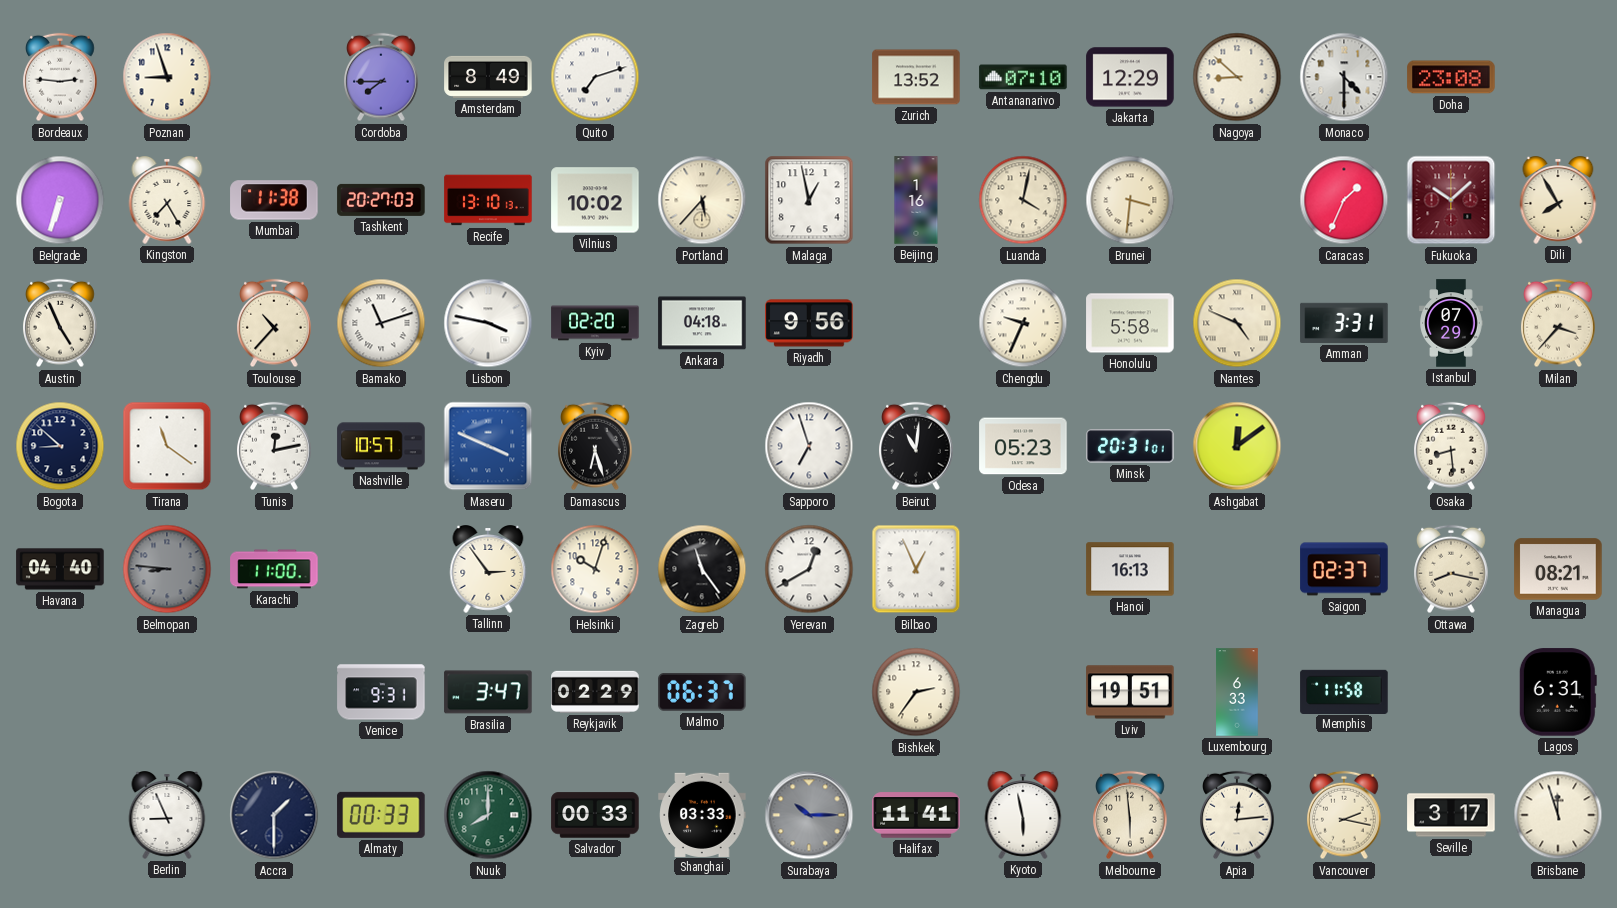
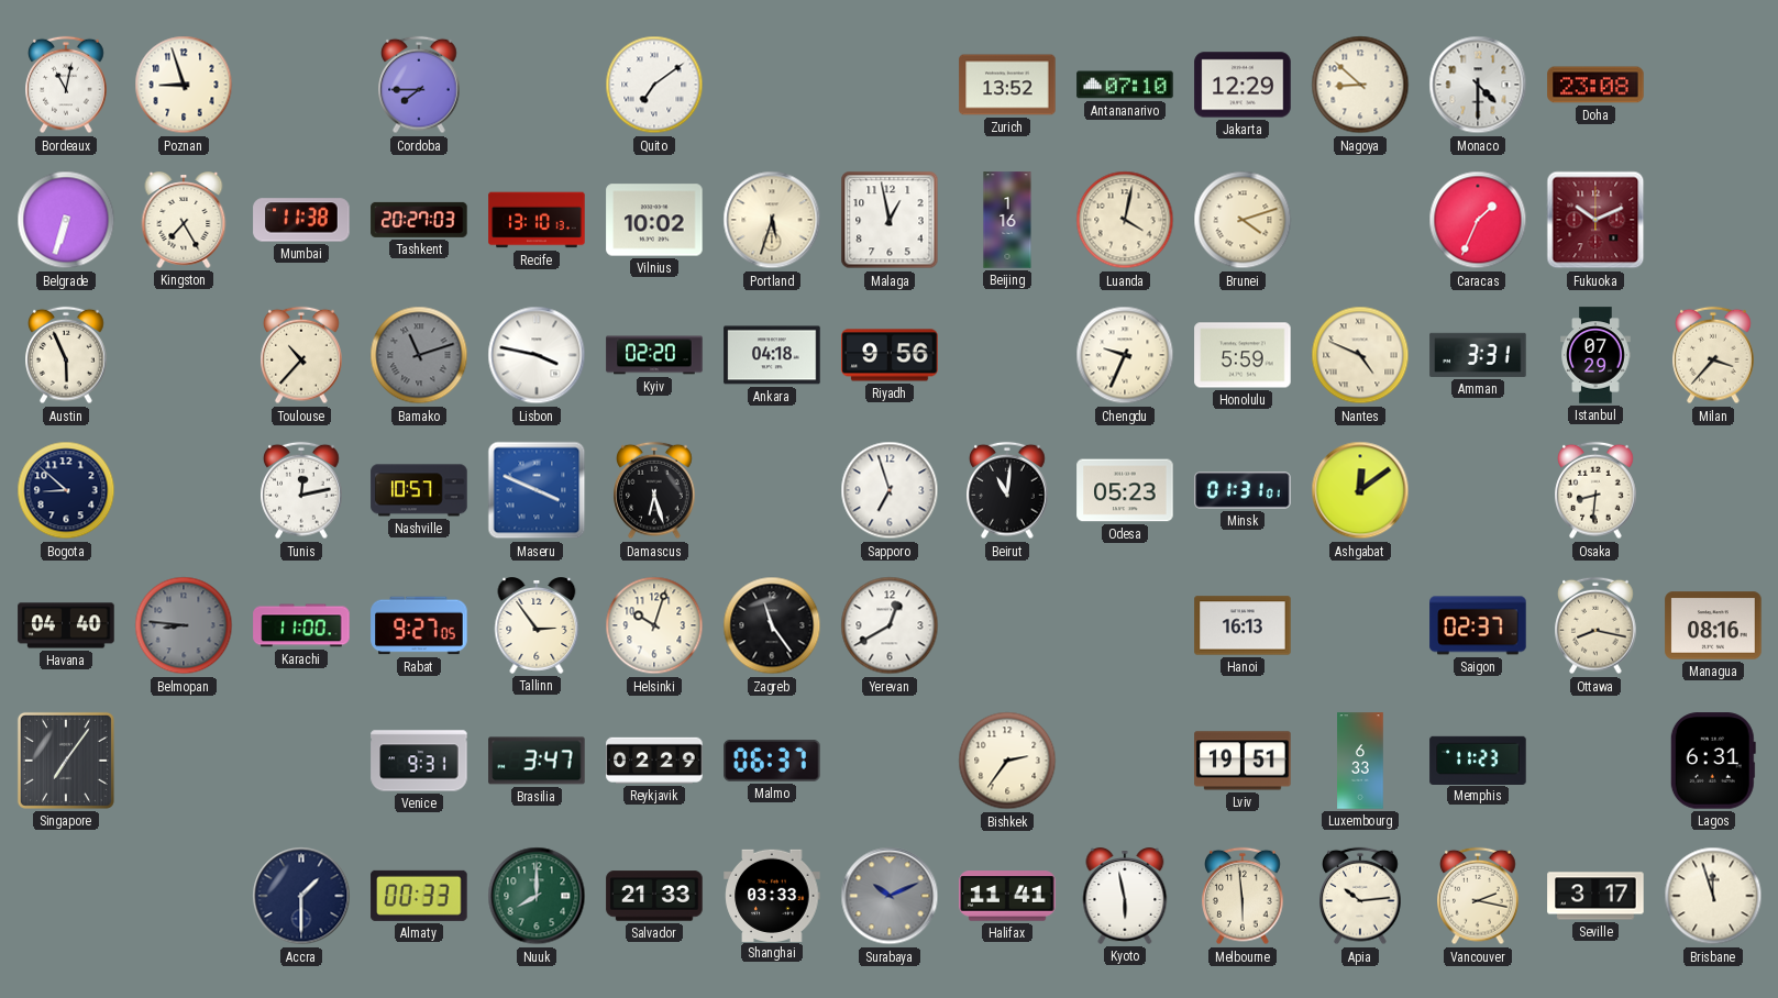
Bordeaux: 2:46 -> 11:02 (66, 85)
Amsterdam: 8:49 -> none (488, 77)
Quito: 7:12 -> 7:09 (654, 85)
Portland: 5:37 -> 5:33 (772, 220)
Brunei: 3:31 -> 4:12 (1243, 220)
Fukuoka: 10:08 -> 10:11 (1595, 220)
Dili: 7:55 -> none (1558, 201)
Austin: 4:56 -> 5:56 (66, 355)
Bamako dial: white -> grey (419, 355)
Honolulu: 5:58 -> 5:59 (1243, 355)
Tirana: 11:21 -> none (167, 446)
Minsk: 20:31 -> 01:31 (1243, 490)
Osaka: 8:29 -> 8:31 (1595, 490)
Rabat: none -> 9:27 (419, 625)
Bilbao: 12:56 -> none (916, 569)
Managua: 08:21 -> 08:16 (1713, 625)
Singapore: none -> 7:06 (66, 761)
Memphis: 11:58 -> 11:23 (1478, 759)
Berlin: 8:56 -> none (167, 816)
Salvador: 00:33 -> 21:33 (654, 896)
Surabaya: 10:15 -> 10:11 (890, 896)
Apia: 12:14 -> 10:14 (1360, 896)
